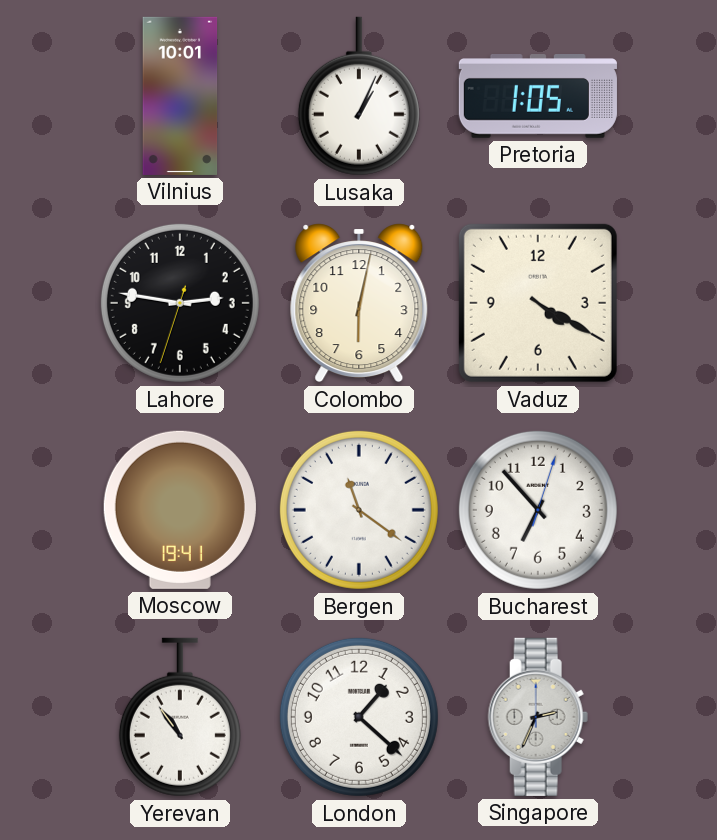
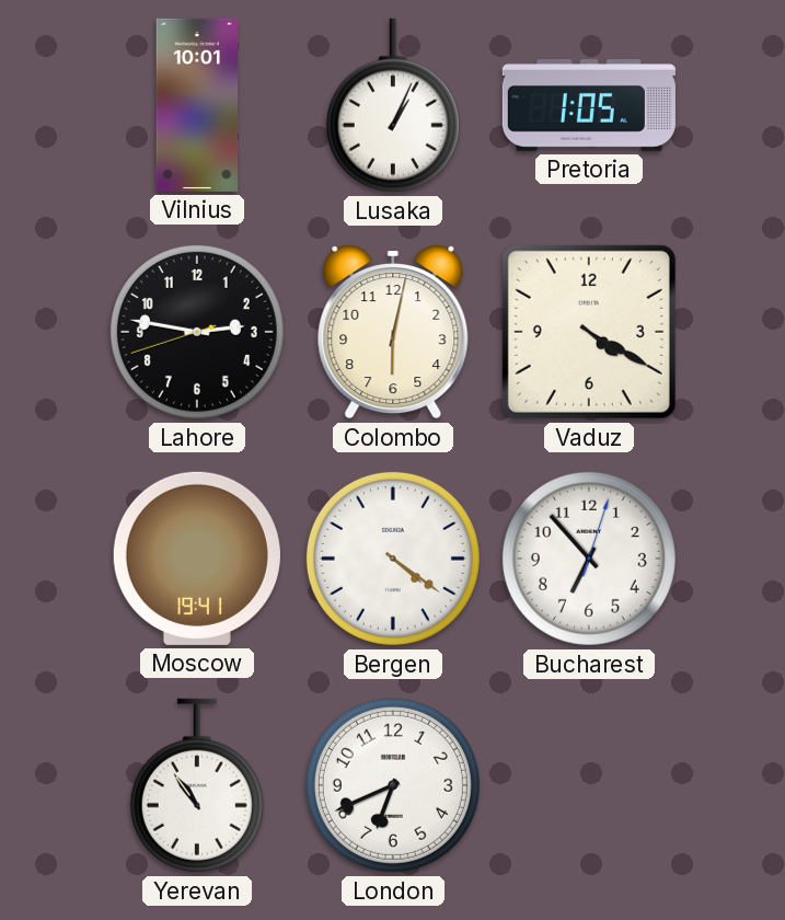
Lahore: 2:46:33 -> 2:46:42 (197, 332)
Bergen: 11:21 -> 4:21 (393, 559)
London: 1:22 -> 6:41 (393, 785)
Singapore: 2:34 -> none (538, 717)
